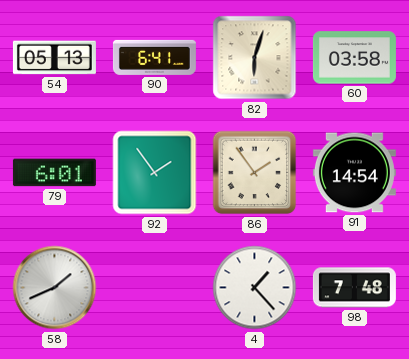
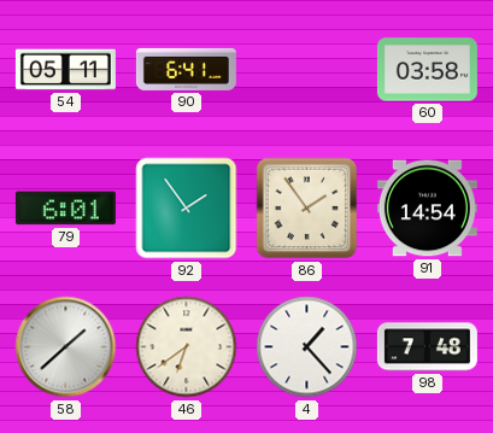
54: 05:13 -> 05:11 (65, 70)
82: 6:03 -> none (255, 58)
58: 1:41 -> 1:38 (66, 347)
46: none -> 6:39 (187, 347)
